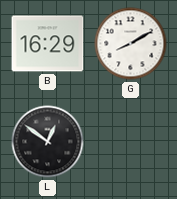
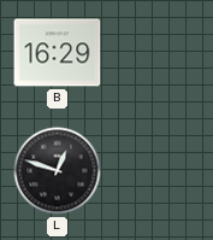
G: 8:10 -> none (131, 44)
L: 12:51 -> 12:48 (58, 171)
